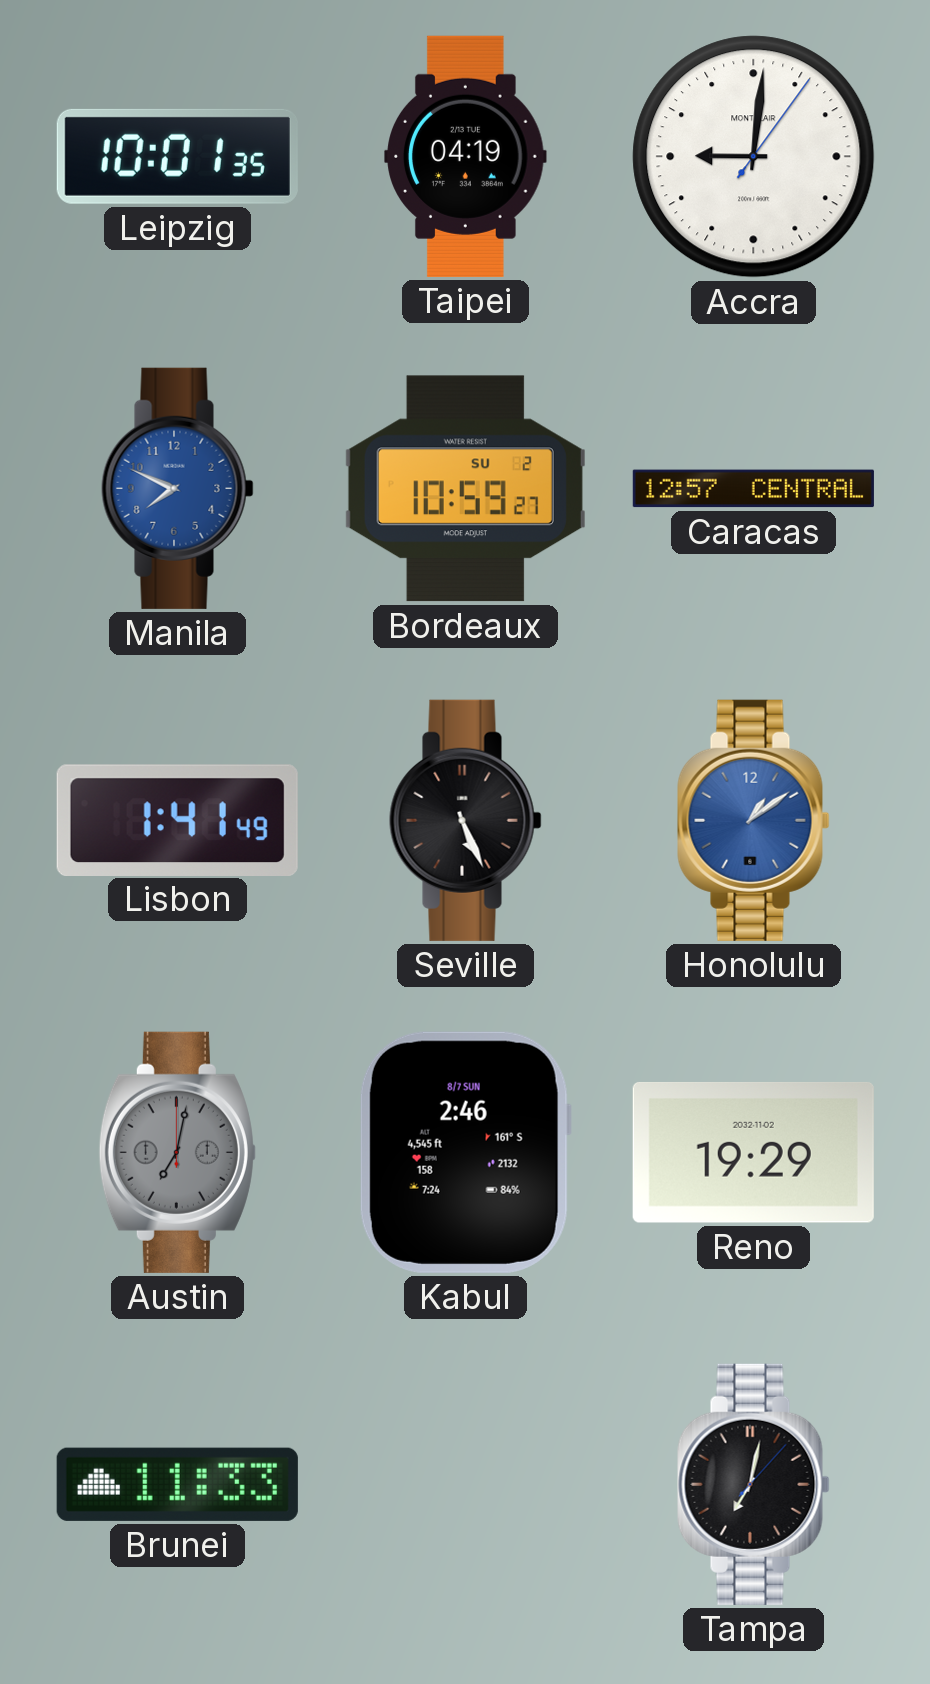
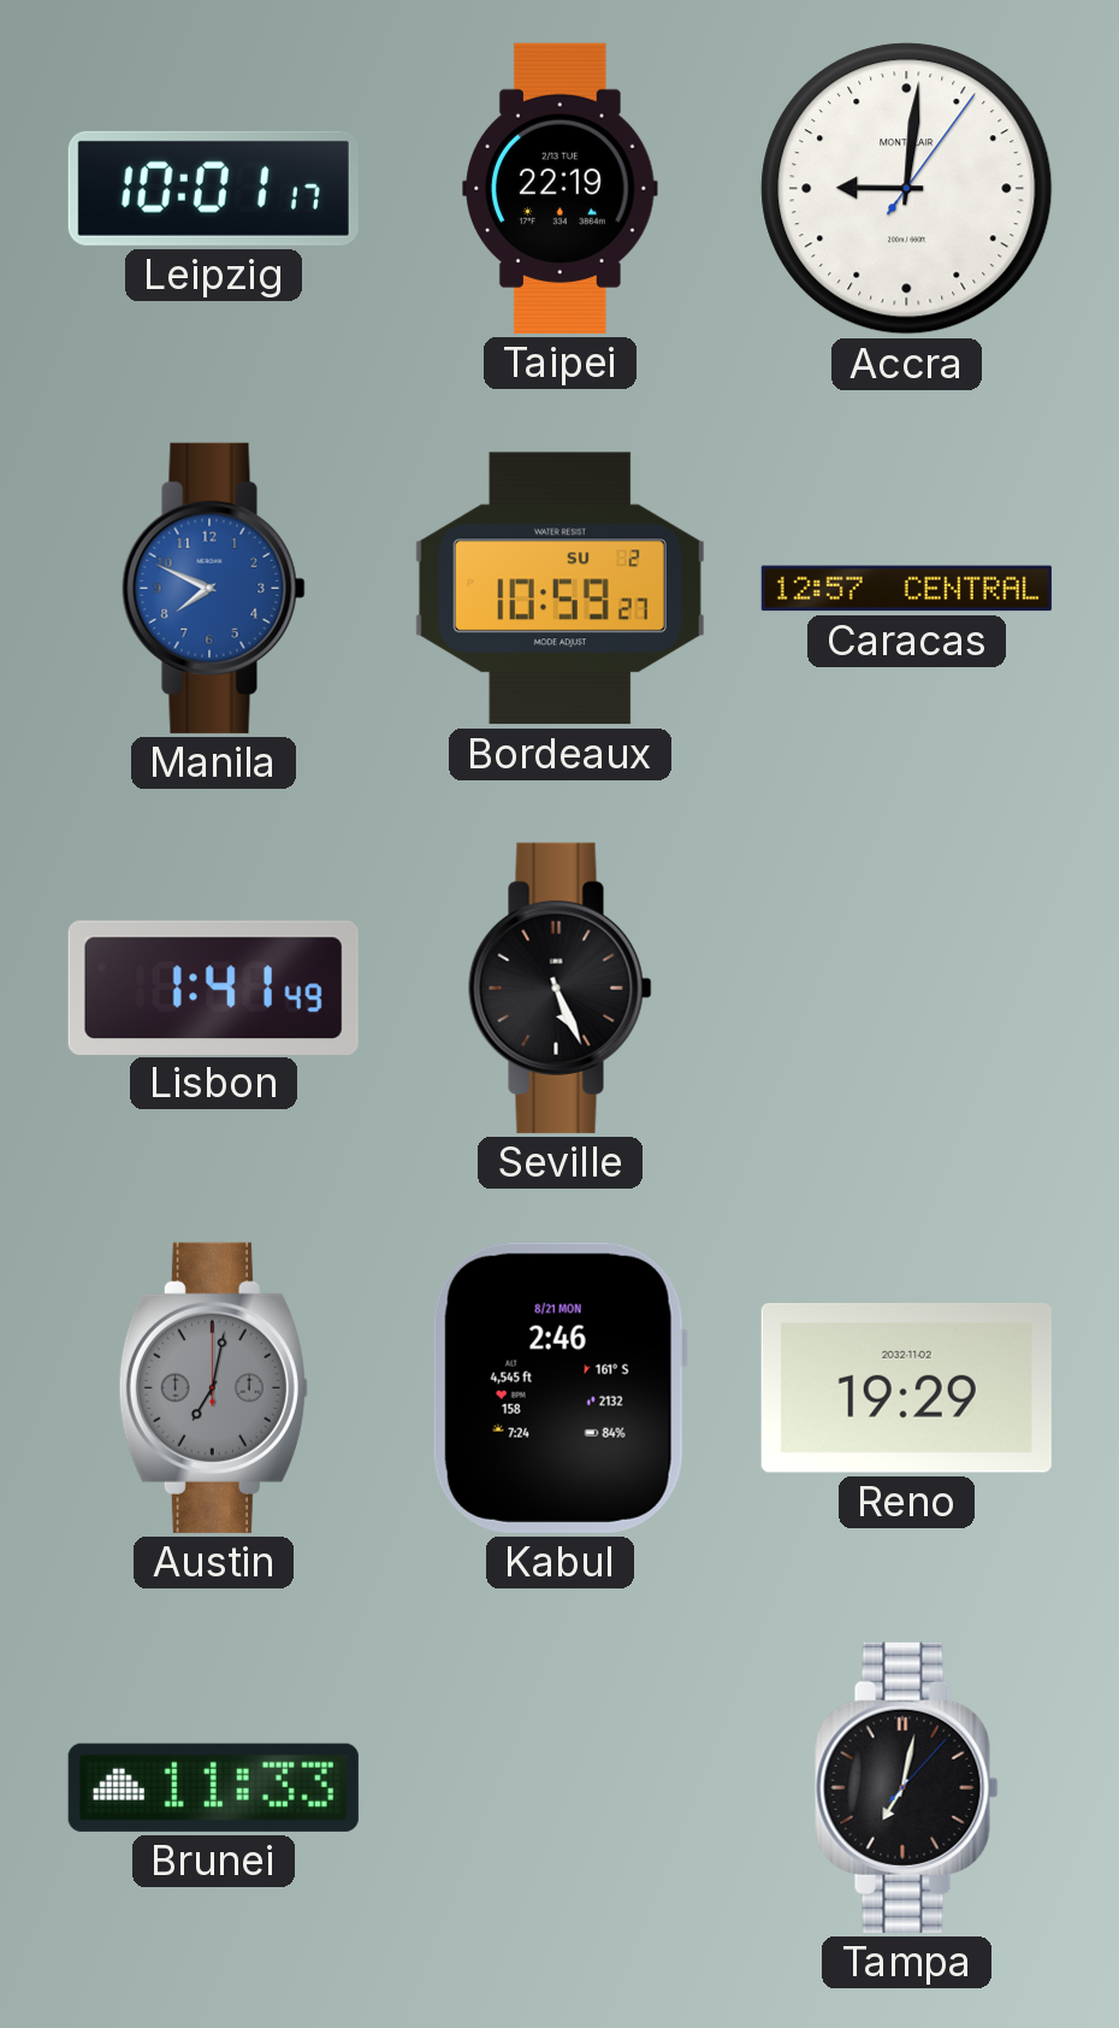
Leipzig: 10:01:35 -> 10:01:17 (213, 188)
Taipei: 04:19 -> 22:19 (561, 188)
Honolulu: 1:09 -> none (754, 820)
Kabul date: 8/7 SUN -> 8/21 MON (559, 1387)
